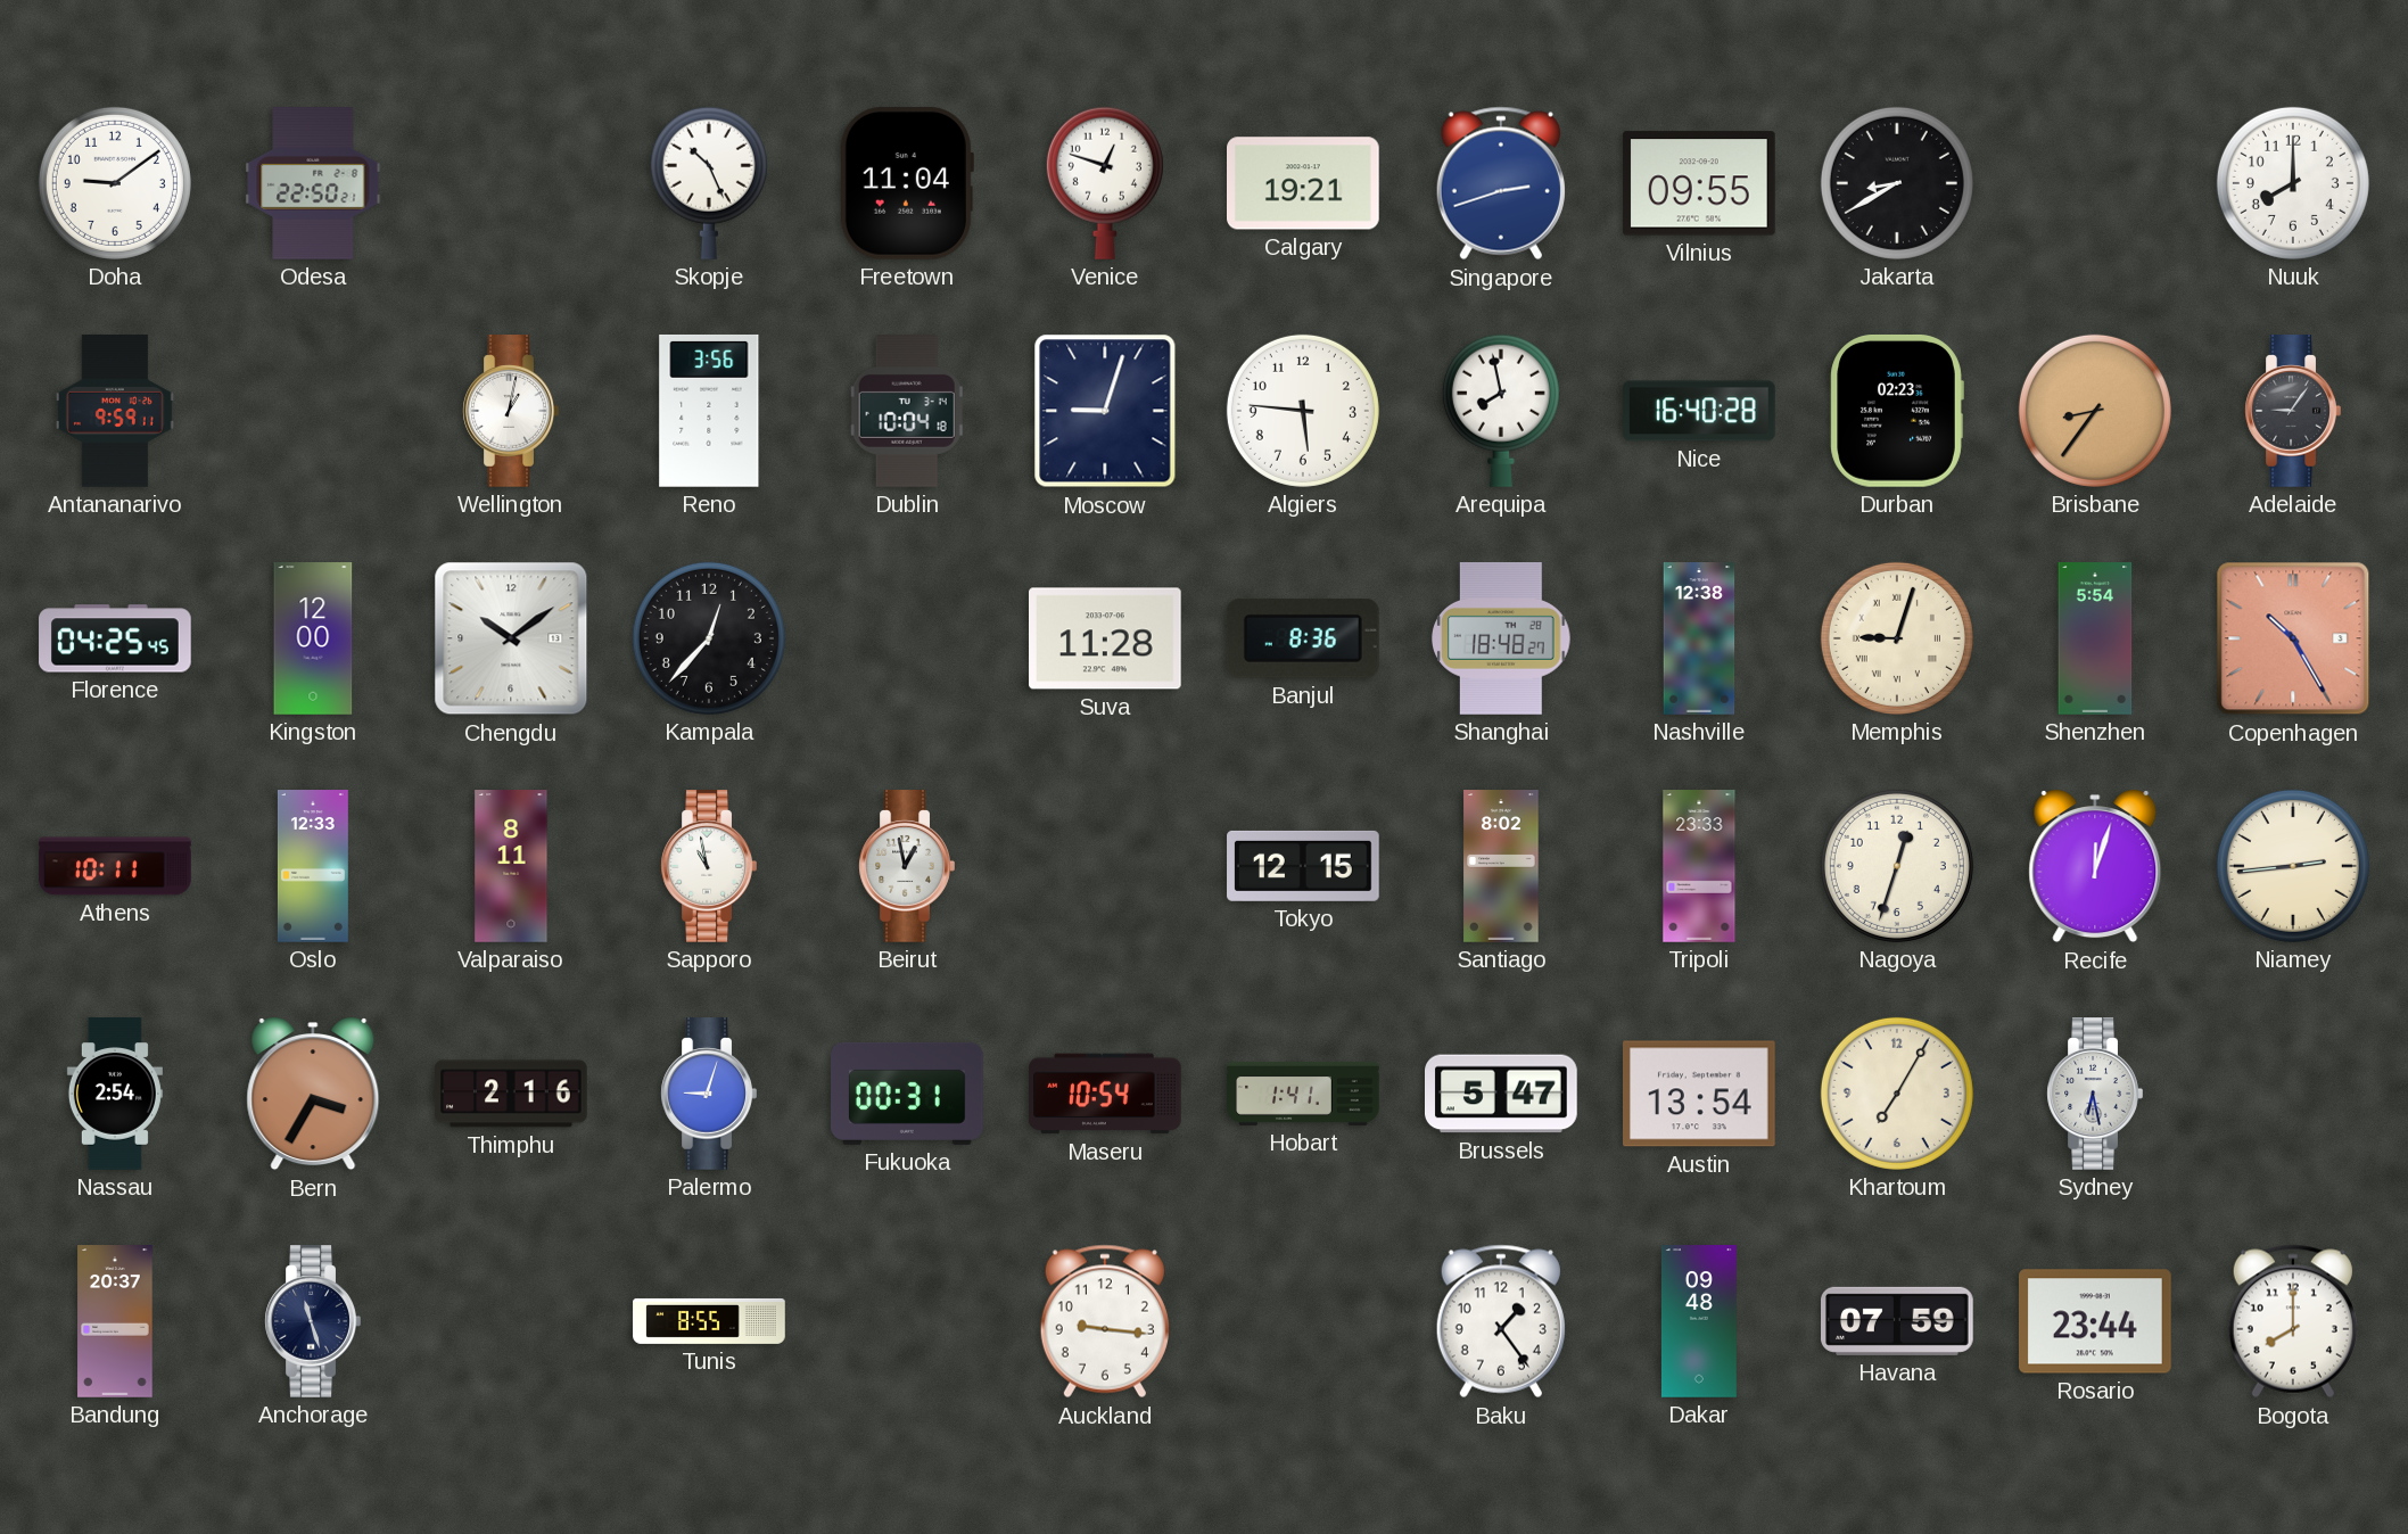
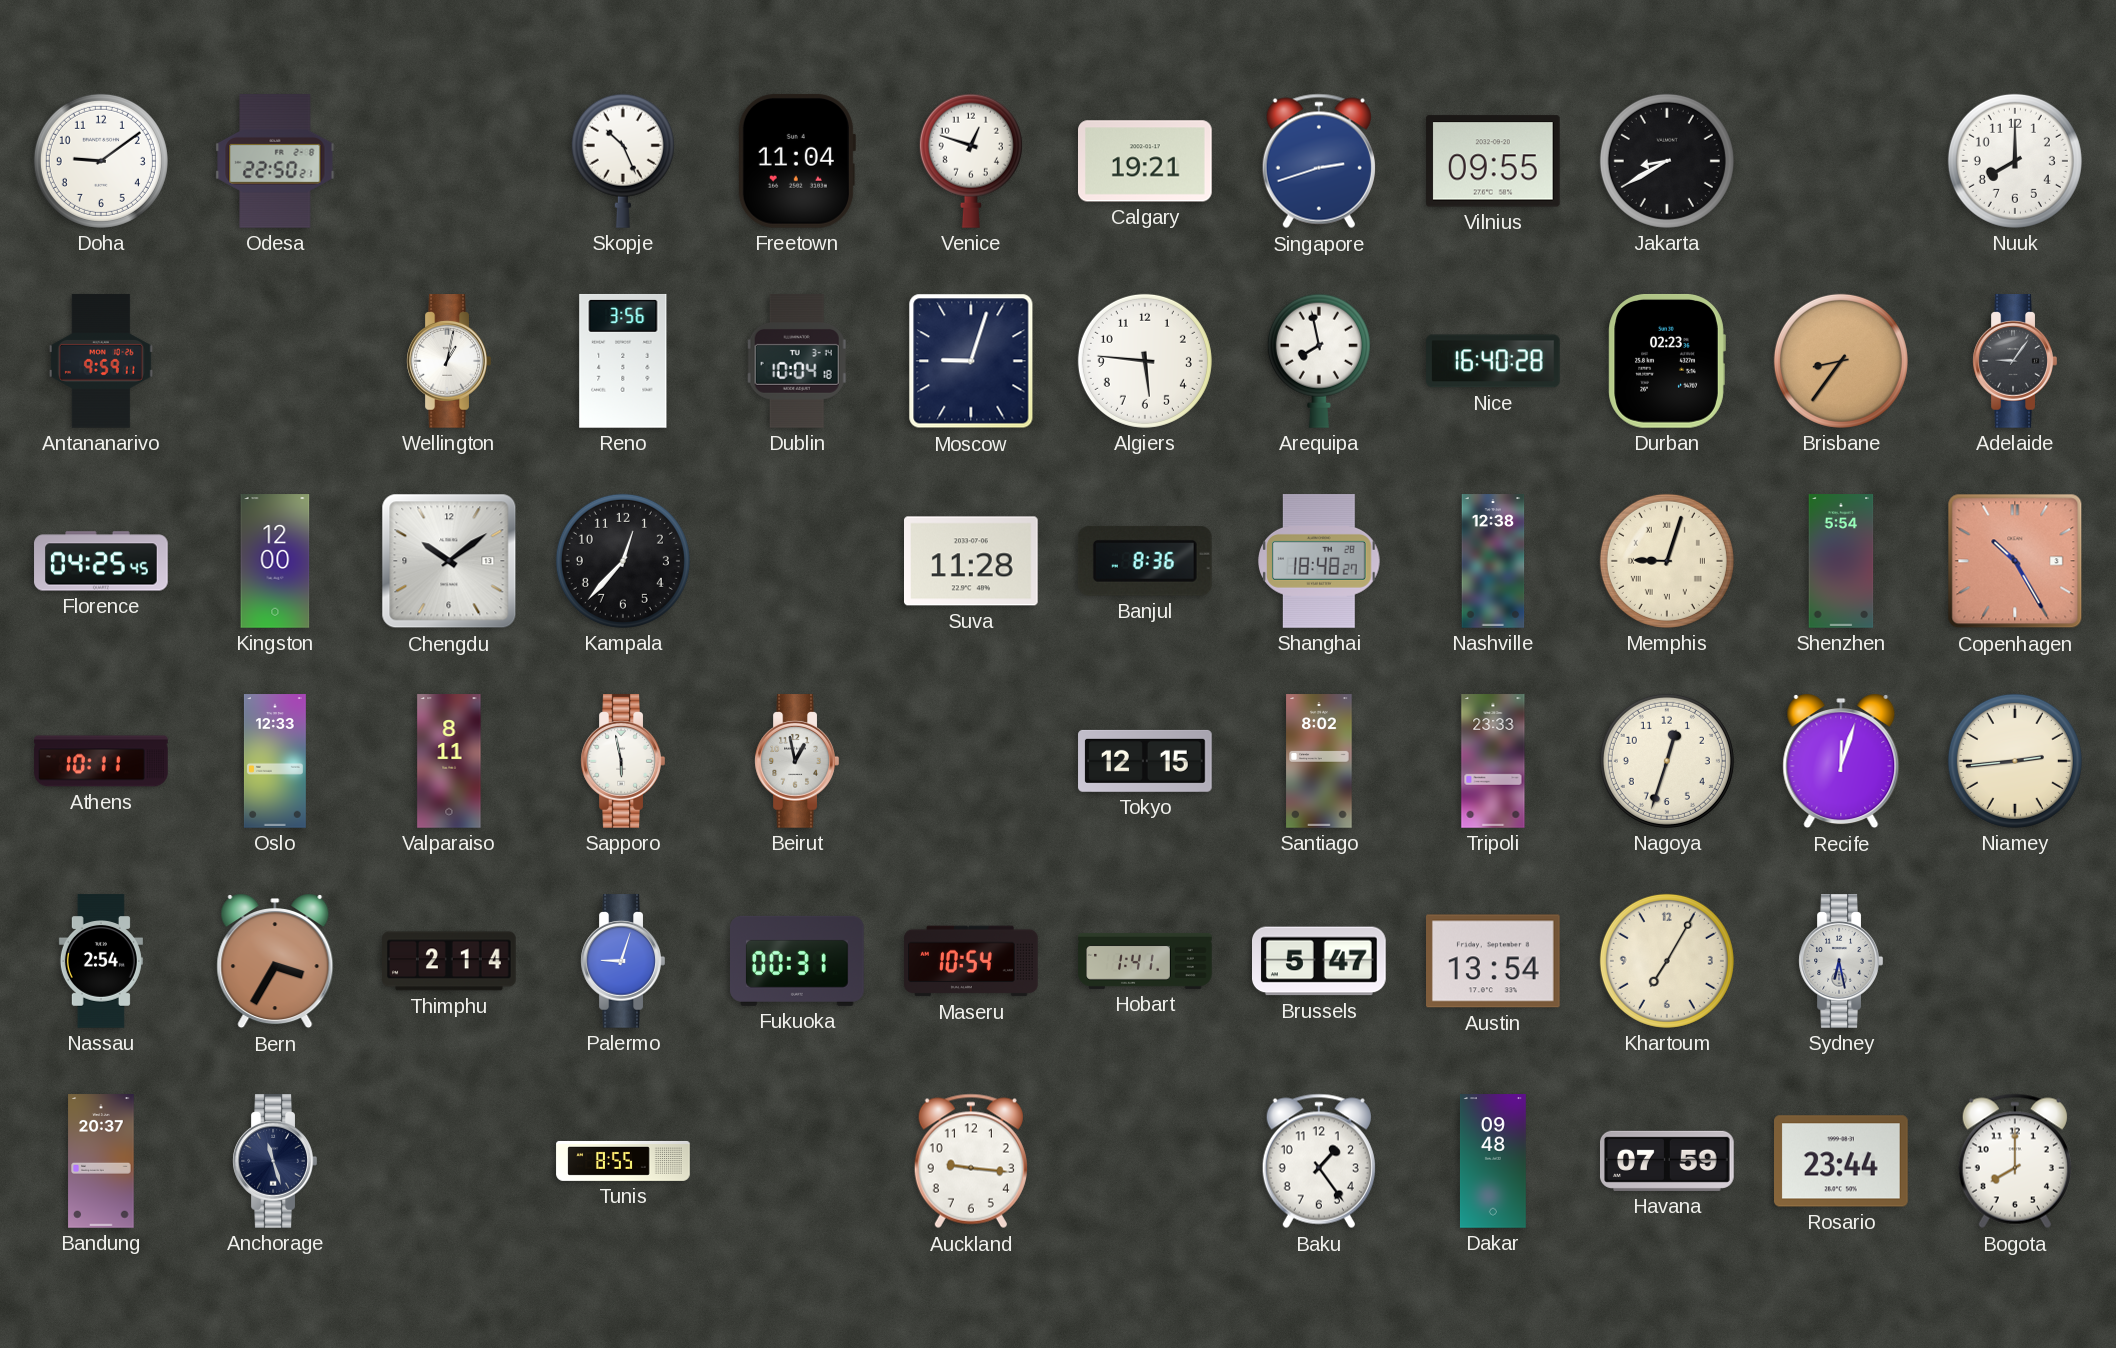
Sapporo: 10:58 -> 5:58 (623, 761)
Thimphu: 2:16 -> 2:14 (449, 961)
